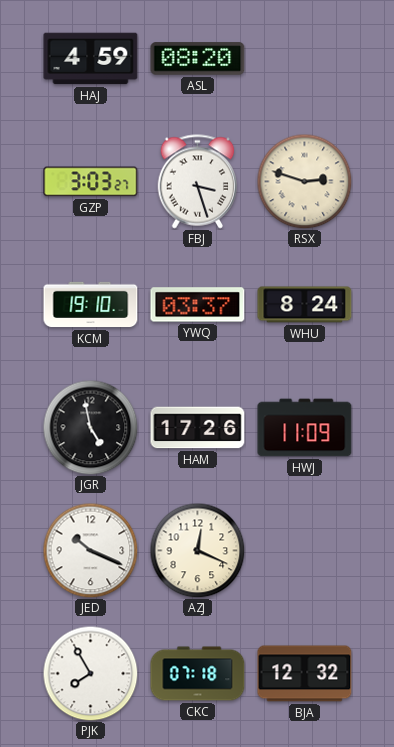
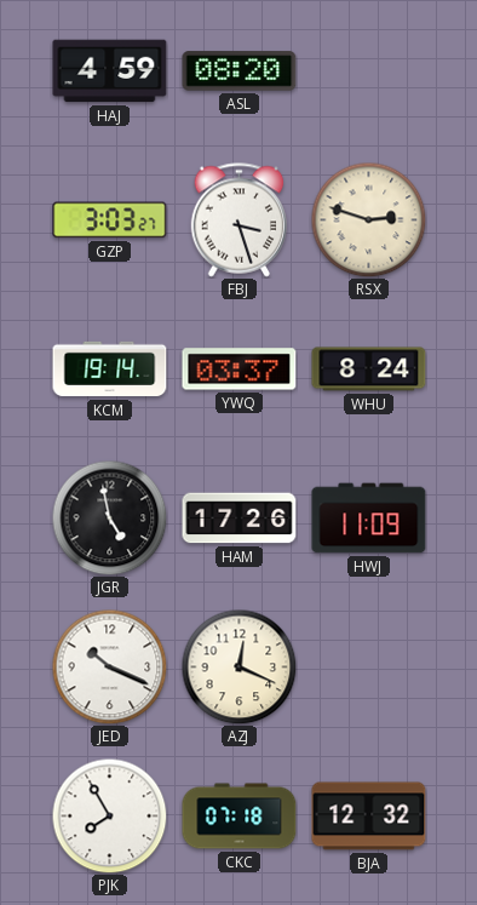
KCM: 19:10 -> 19:14 (110, 370)
